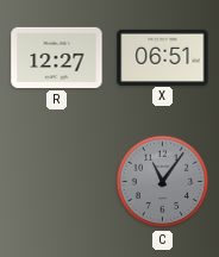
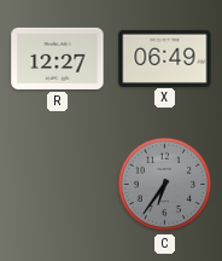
X: 06:51 -> 06:49 (165, 58)
C: 11:06 -> 6:36 (165, 185)
